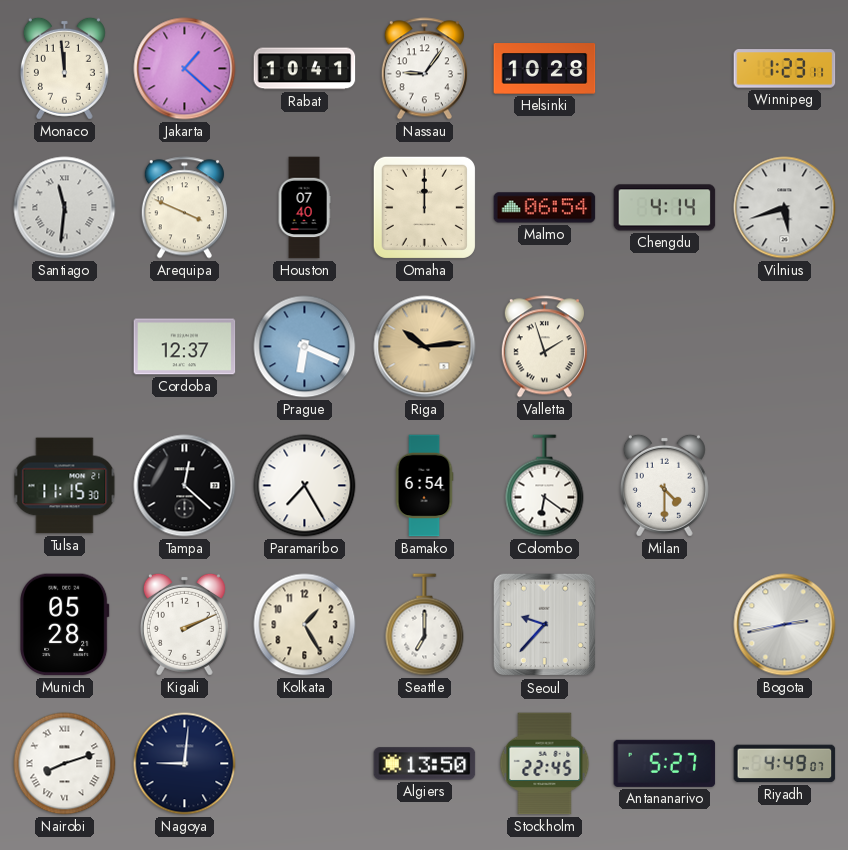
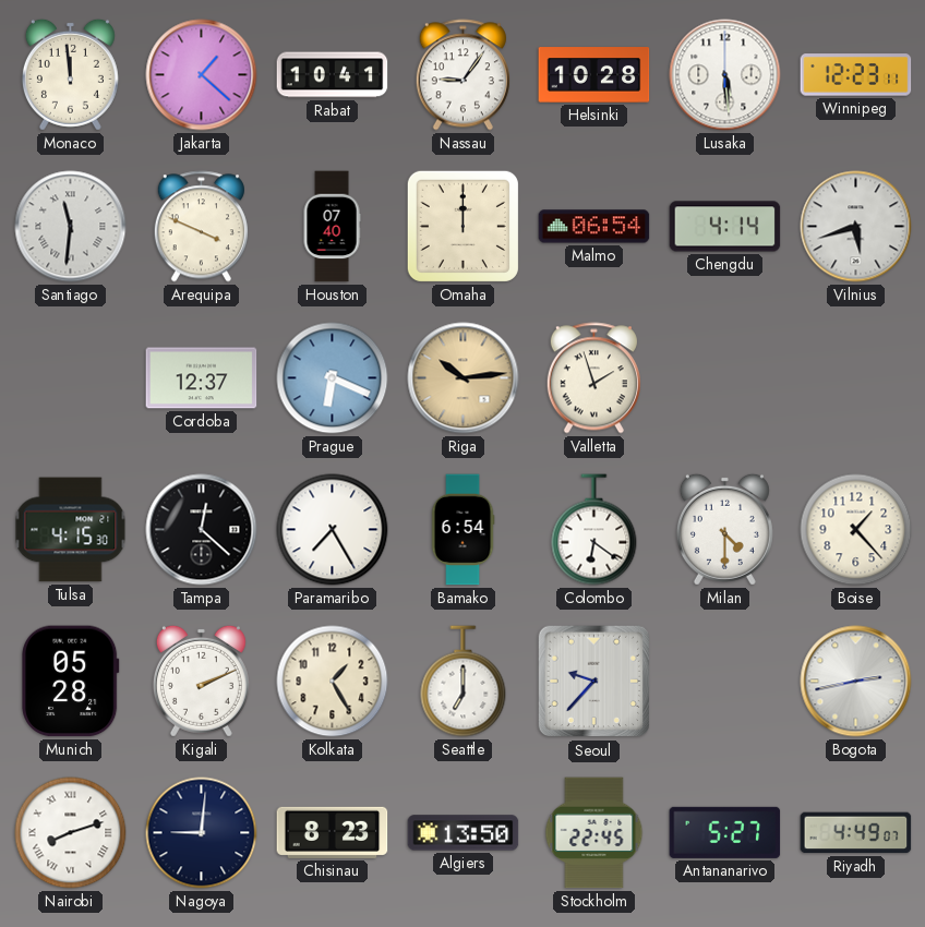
Lusaka: none -> 5:29 (725, 75)
Winnipeg: 1:23 -> 12:23 (856, 75)
Tulsa: 11:15 -> 4:15 (71, 530)
Boise: none -> 1:23 (856, 530)
Chisinau: none -> 8:23 (333, 832)
